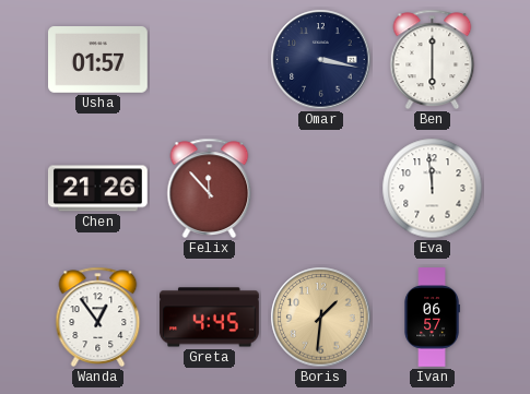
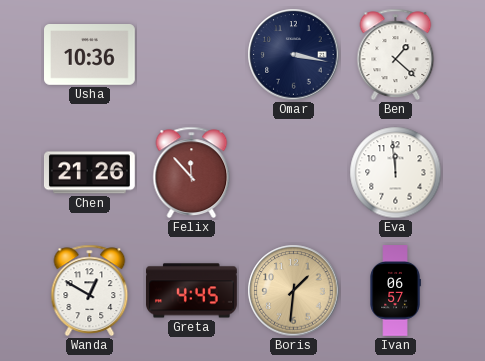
Usha: 01:57 -> 10:36 (90, 55)
Ben: 6:00 -> 1:22 (396, 54)
Wanda: 12:54 -> 12:50 (90, 290)
